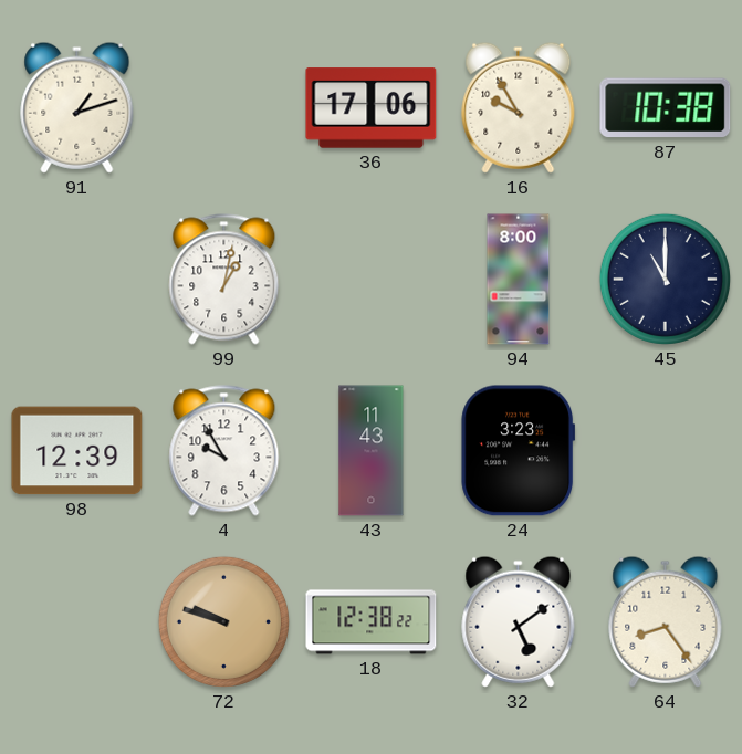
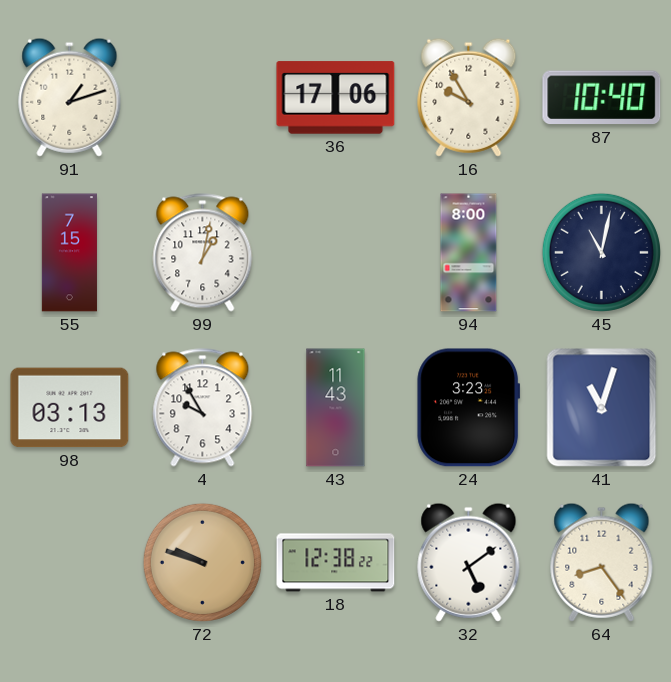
87: 10:38 -> 10:40 (602, 98)
55: none -> 7:15 (69, 253)
45: 11:00 -> 11:02 (601, 252)
98: 12:39 -> 03:13 (70, 408)
41: none -> 11:03 (602, 408)
